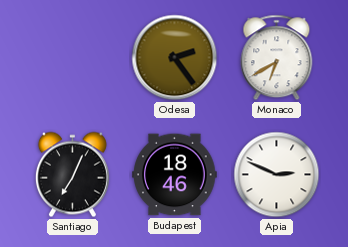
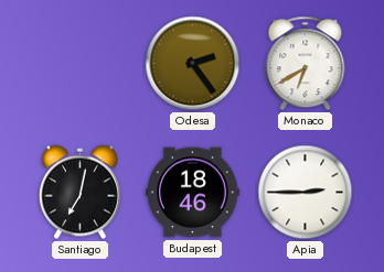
Santiago: 7:04 -> 7:02 (79, 193)
Apia: 2:49 -> 2:45 (306, 193)
